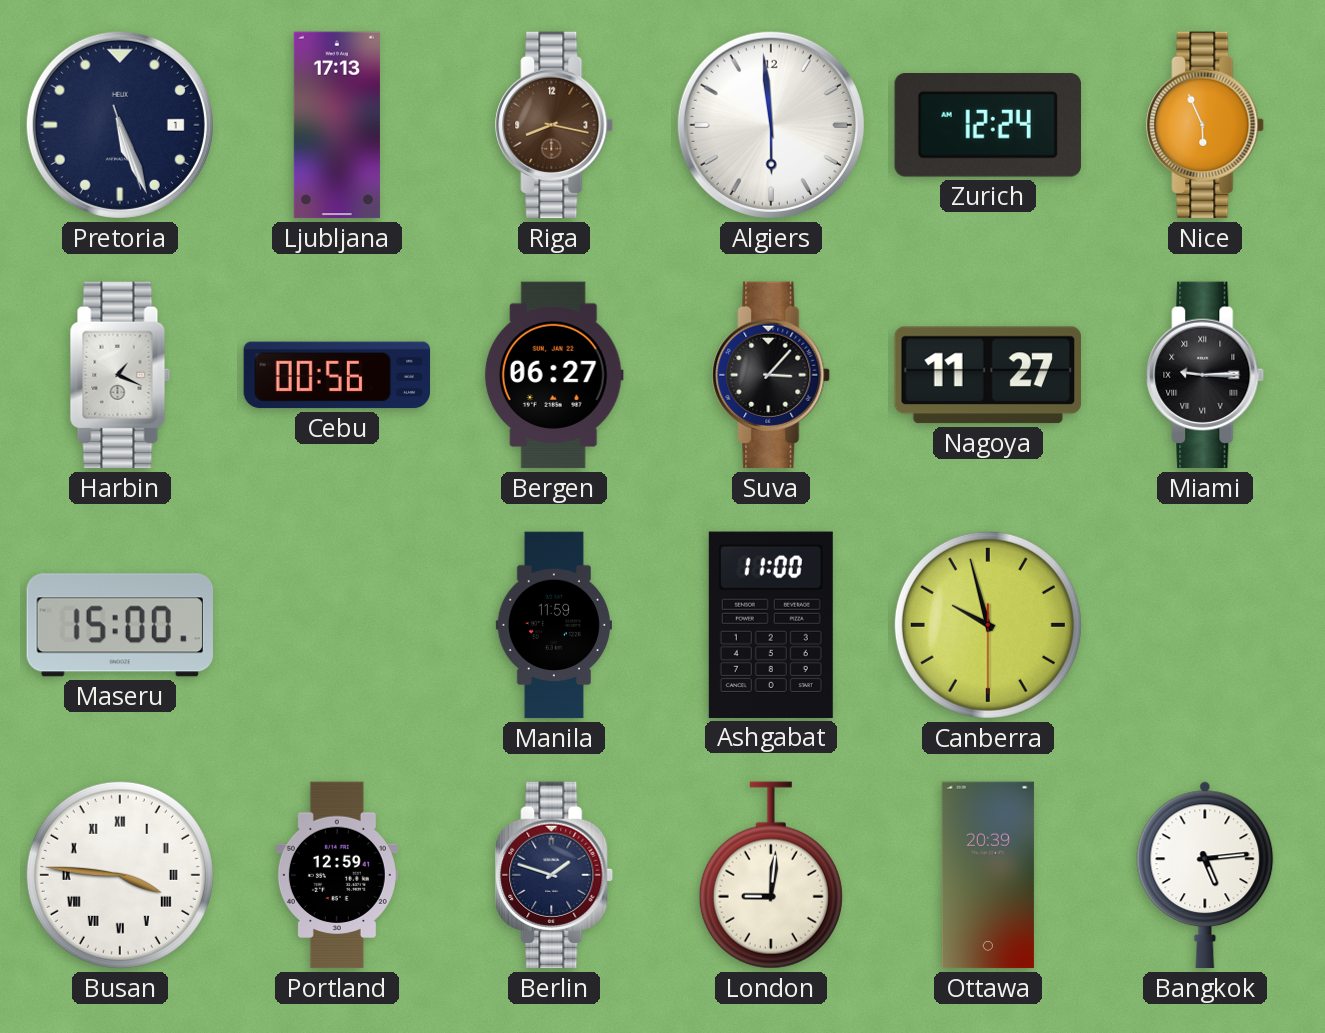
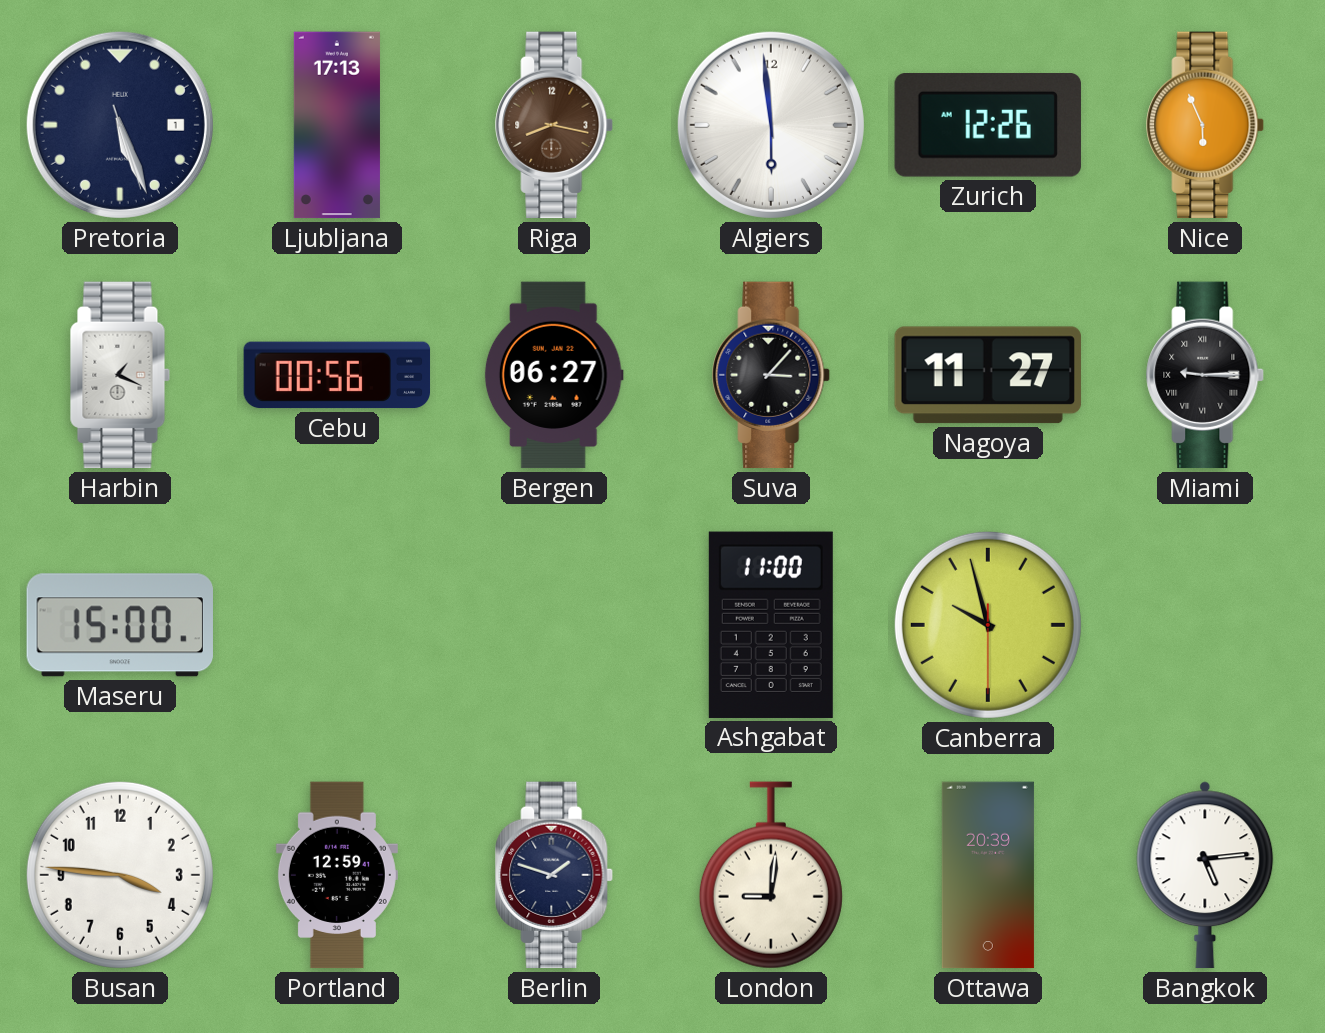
Zurich: 12:24 -> 12:26 (988, 126)
Manila: 11:59 -> none (554, 625)
Busan numerals: Roman -> Arabic (120, 875)
